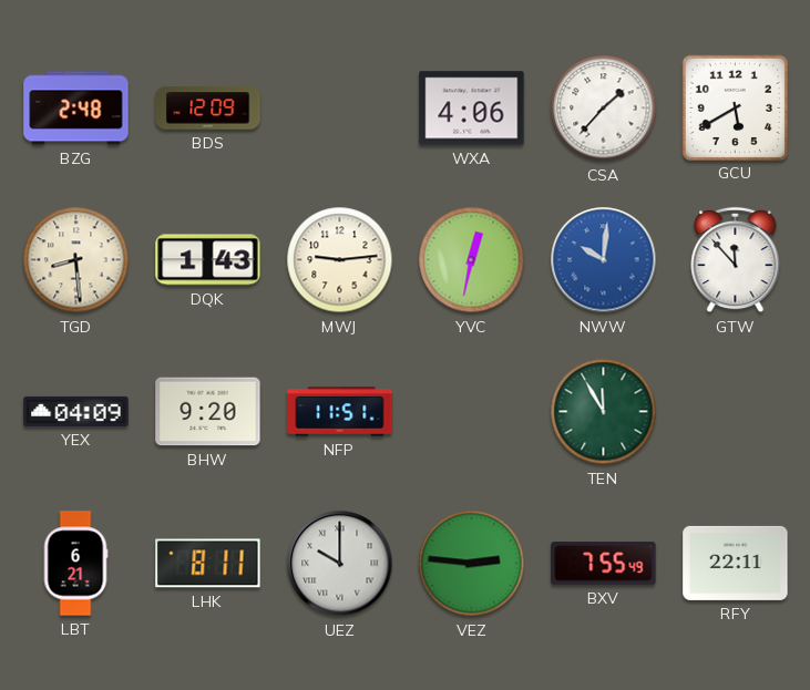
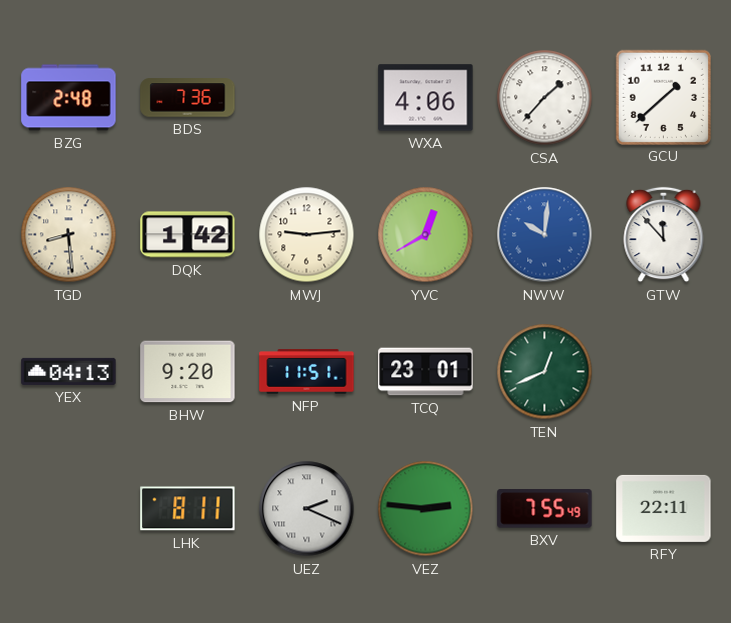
BDS: 12:09 -> 7:36 (188, 98)
GCU: 5:40 -> 1:38 (663, 97)
DQK: 1:43 -> 1:42 (188, 235)
YVC: 12:32 -> 12:40 (426, 235)
YEX: 04:09 -> 04:13 (69, 371)
TCQ: none -> 23:01 (426, 372)
TEN: 11:55 -> 12:41 (545, 372)
LBT: 6:21 -> none (75, 564)
UEZ: 10:00 -> 2:19 (307, 509)
